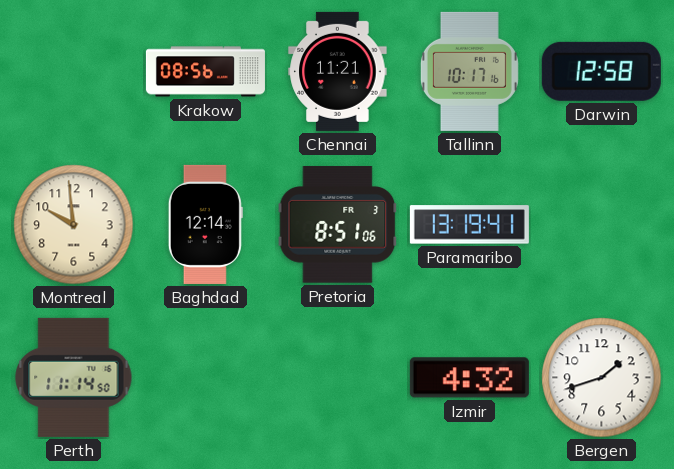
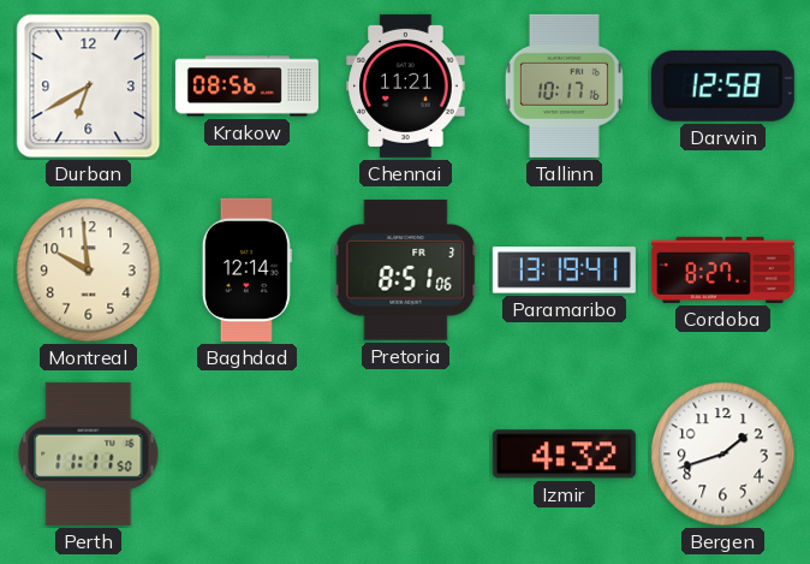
Durban: none -> 6:40 (89, 87)
Cordoba: none -> 8:27 (722, 269)
Perth: 11:14 -> 11:11 (89, 453)
